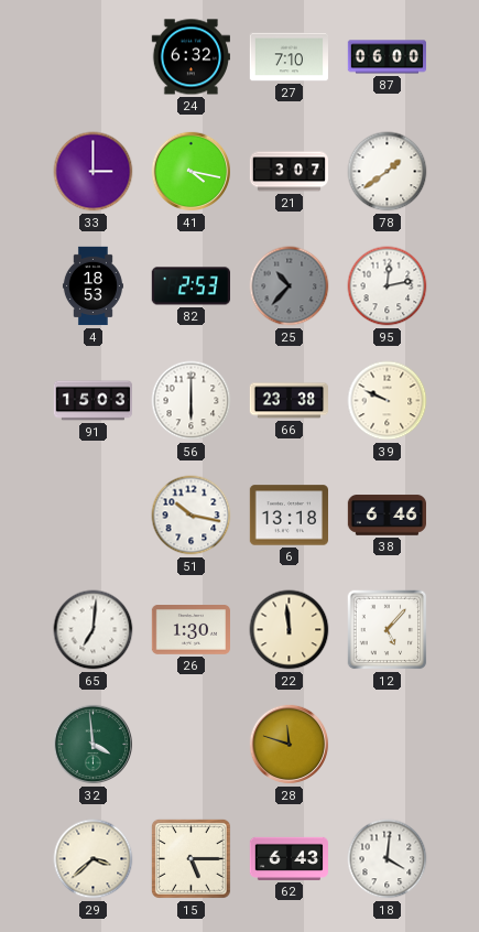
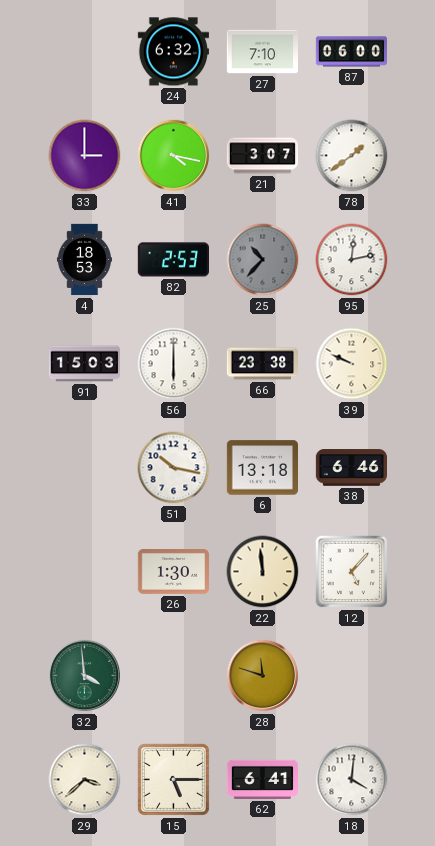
65: 7:01 -> none (94, 630)
62: 6:43 -> 6:41 (262, 779)
